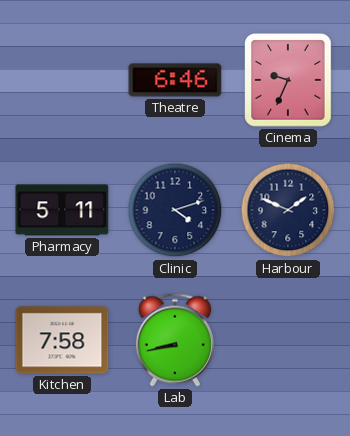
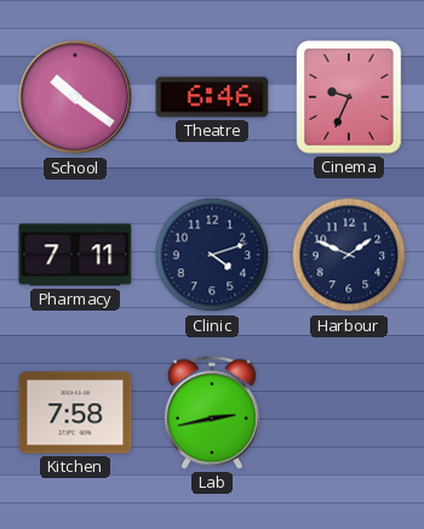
School: none -> 10:21 (75, 97)
Pharmacy: 5:11 -> 7:11 (75, 255)
Lab: 8:43 -> 2:43 (212, 413)
